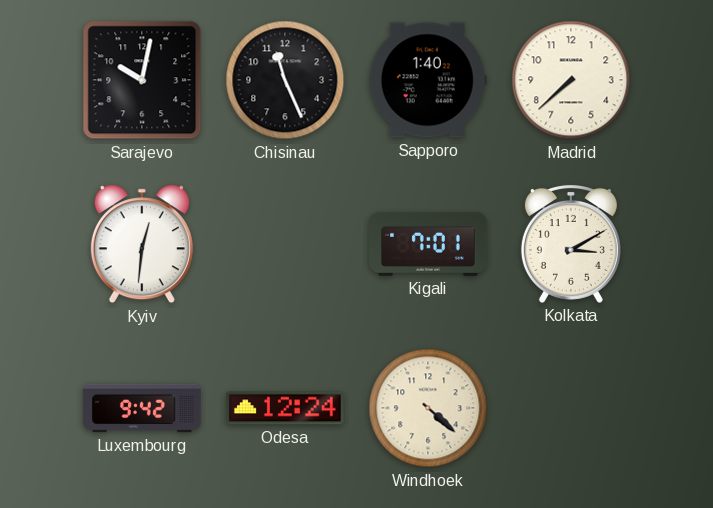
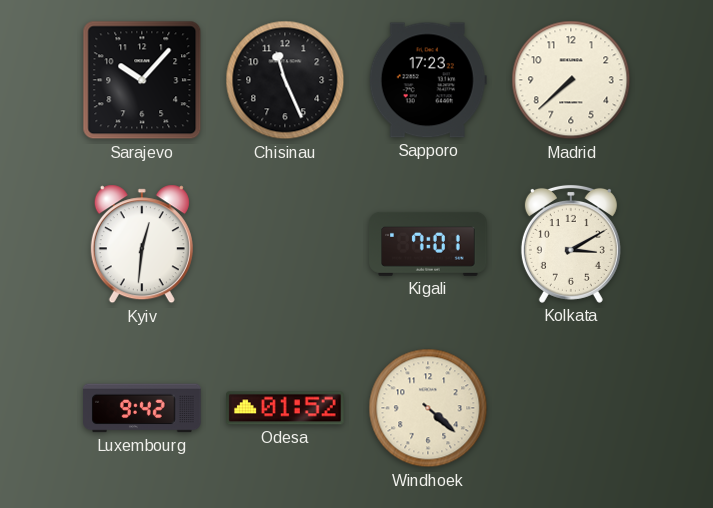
Sarajevo: 10:02 -> 10:07 (142, 80)
Sapporo: 1:40 -> 17:23 (428, 80)
Odesa: 12:24 -> 01:52 (285, 408)
